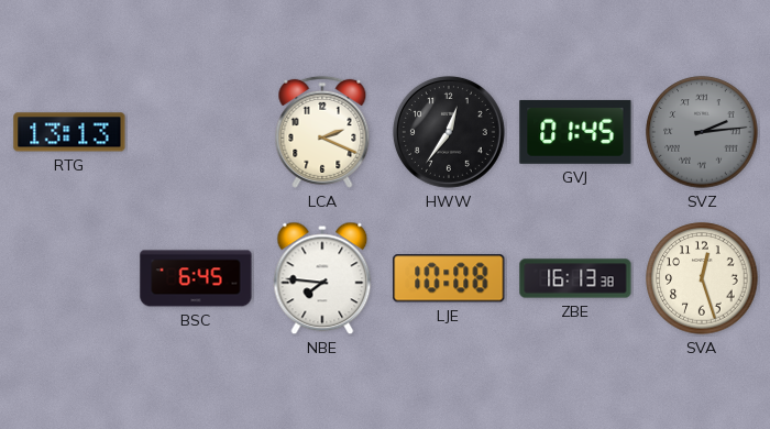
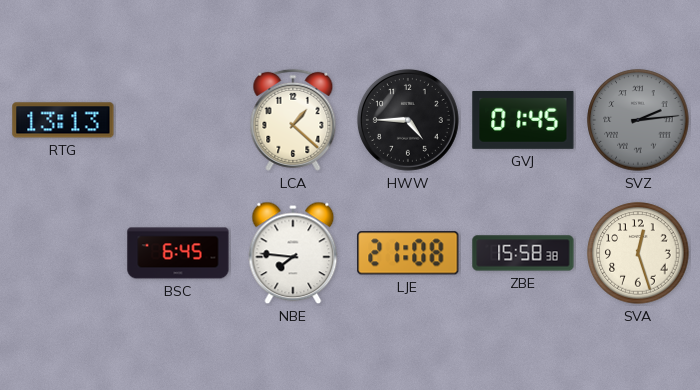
LCA: 2:19 -> 1:22 (293, 120)
HWW: 12:36 -> 4:45 (408, 120)
LJE: 10:08 -> 21:08 (408, 253)
ZBE: 16:13 -> 15:58 (523, 253)
